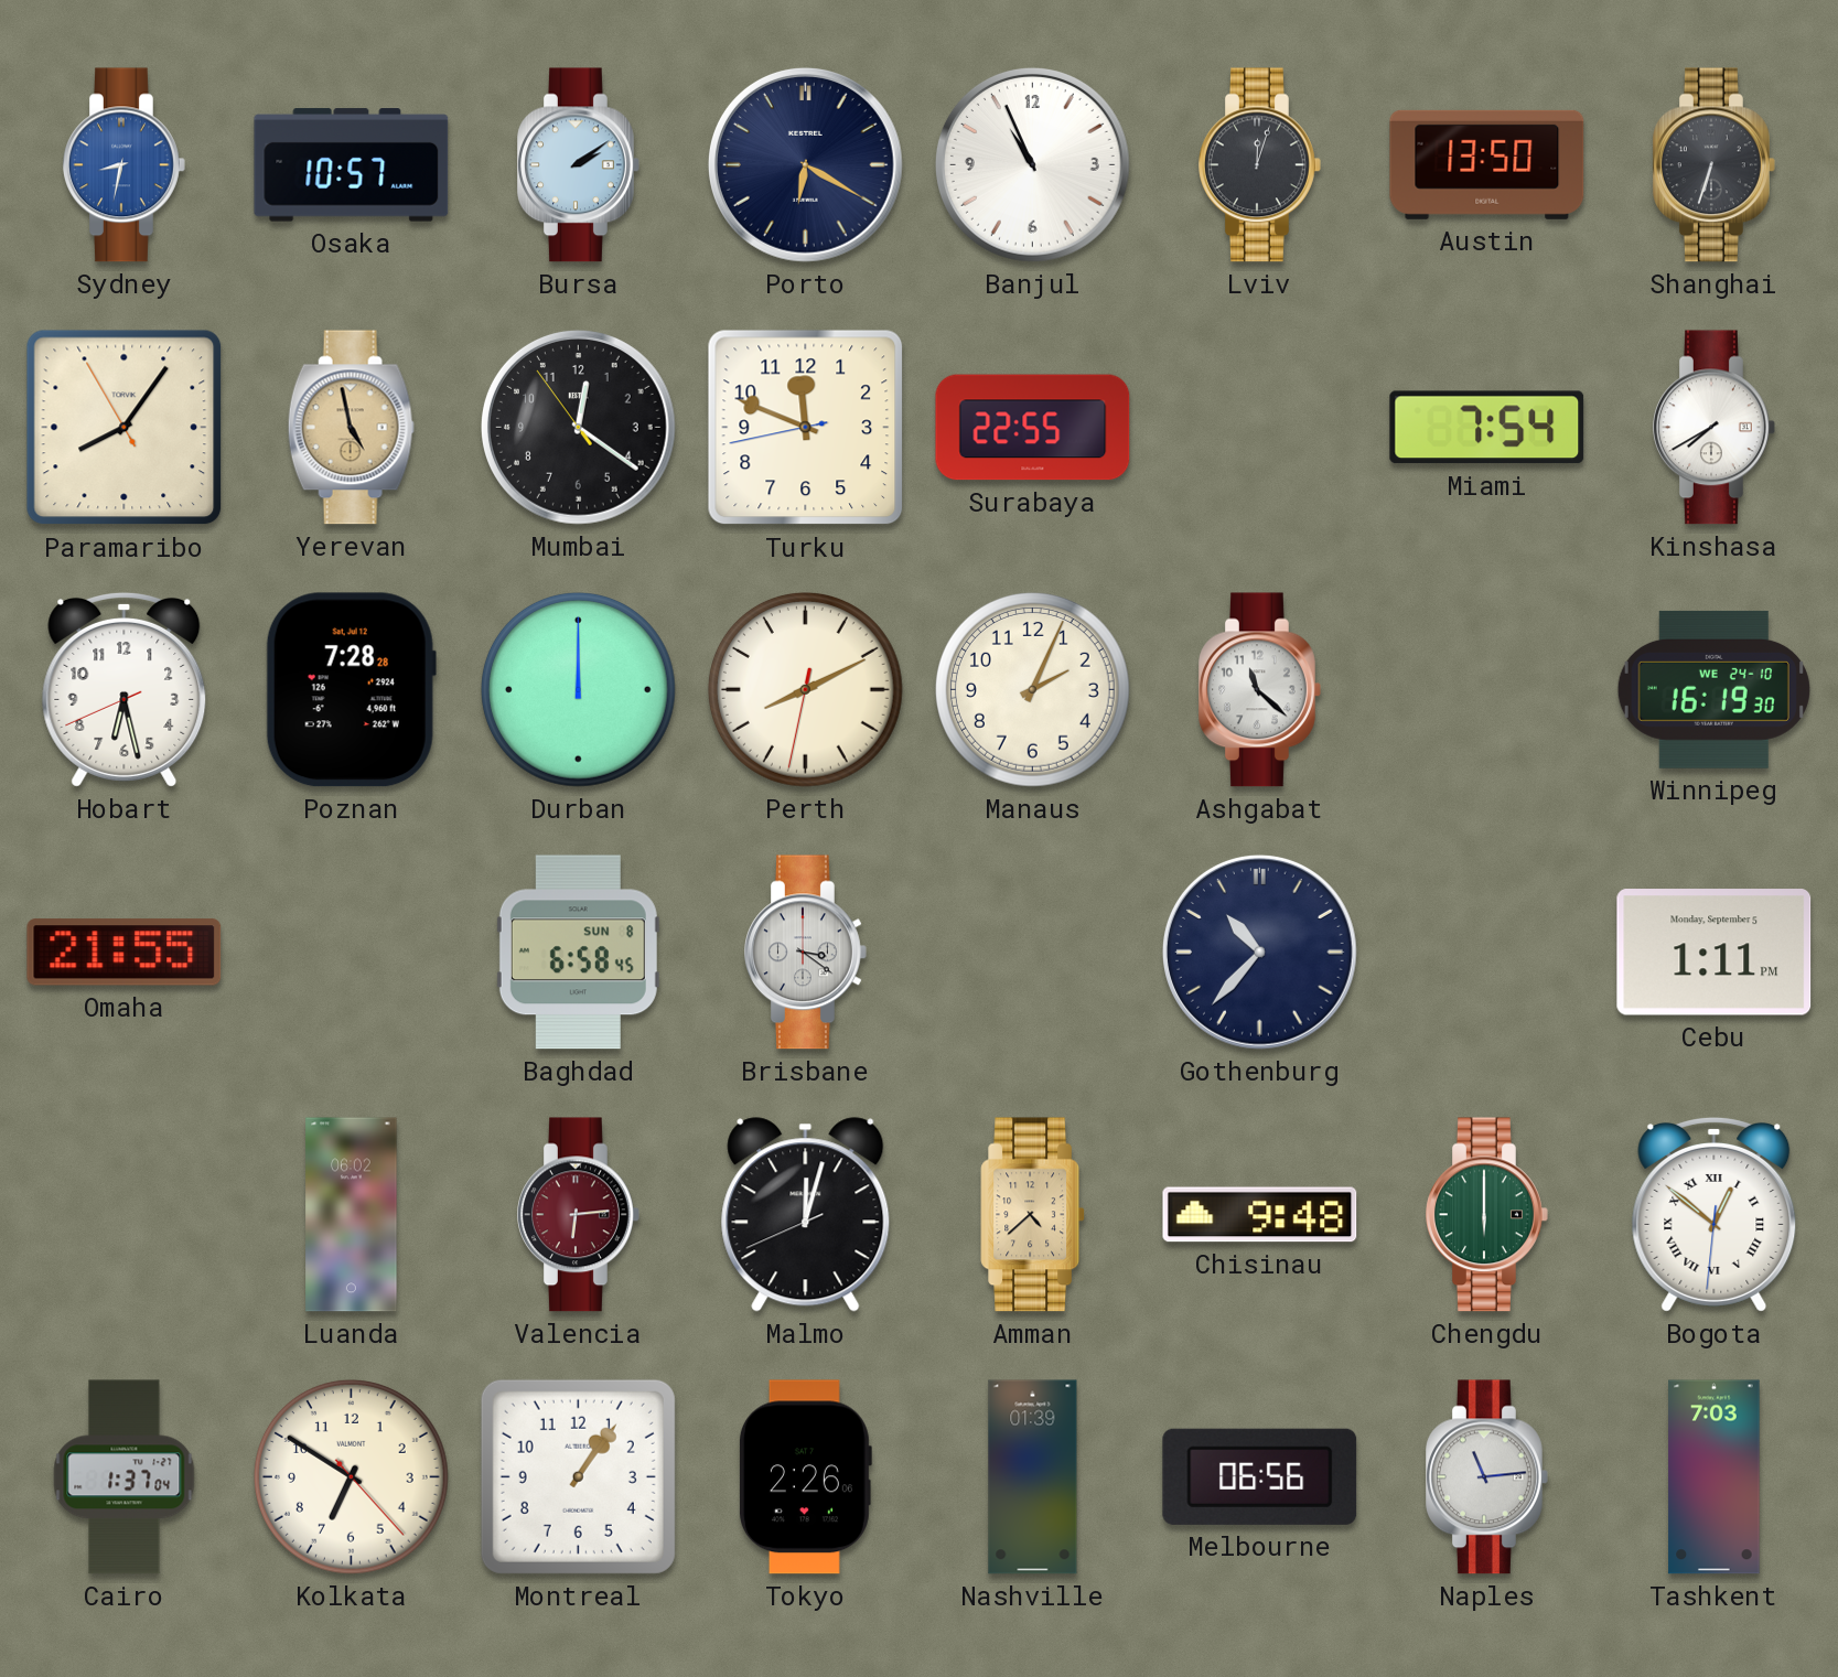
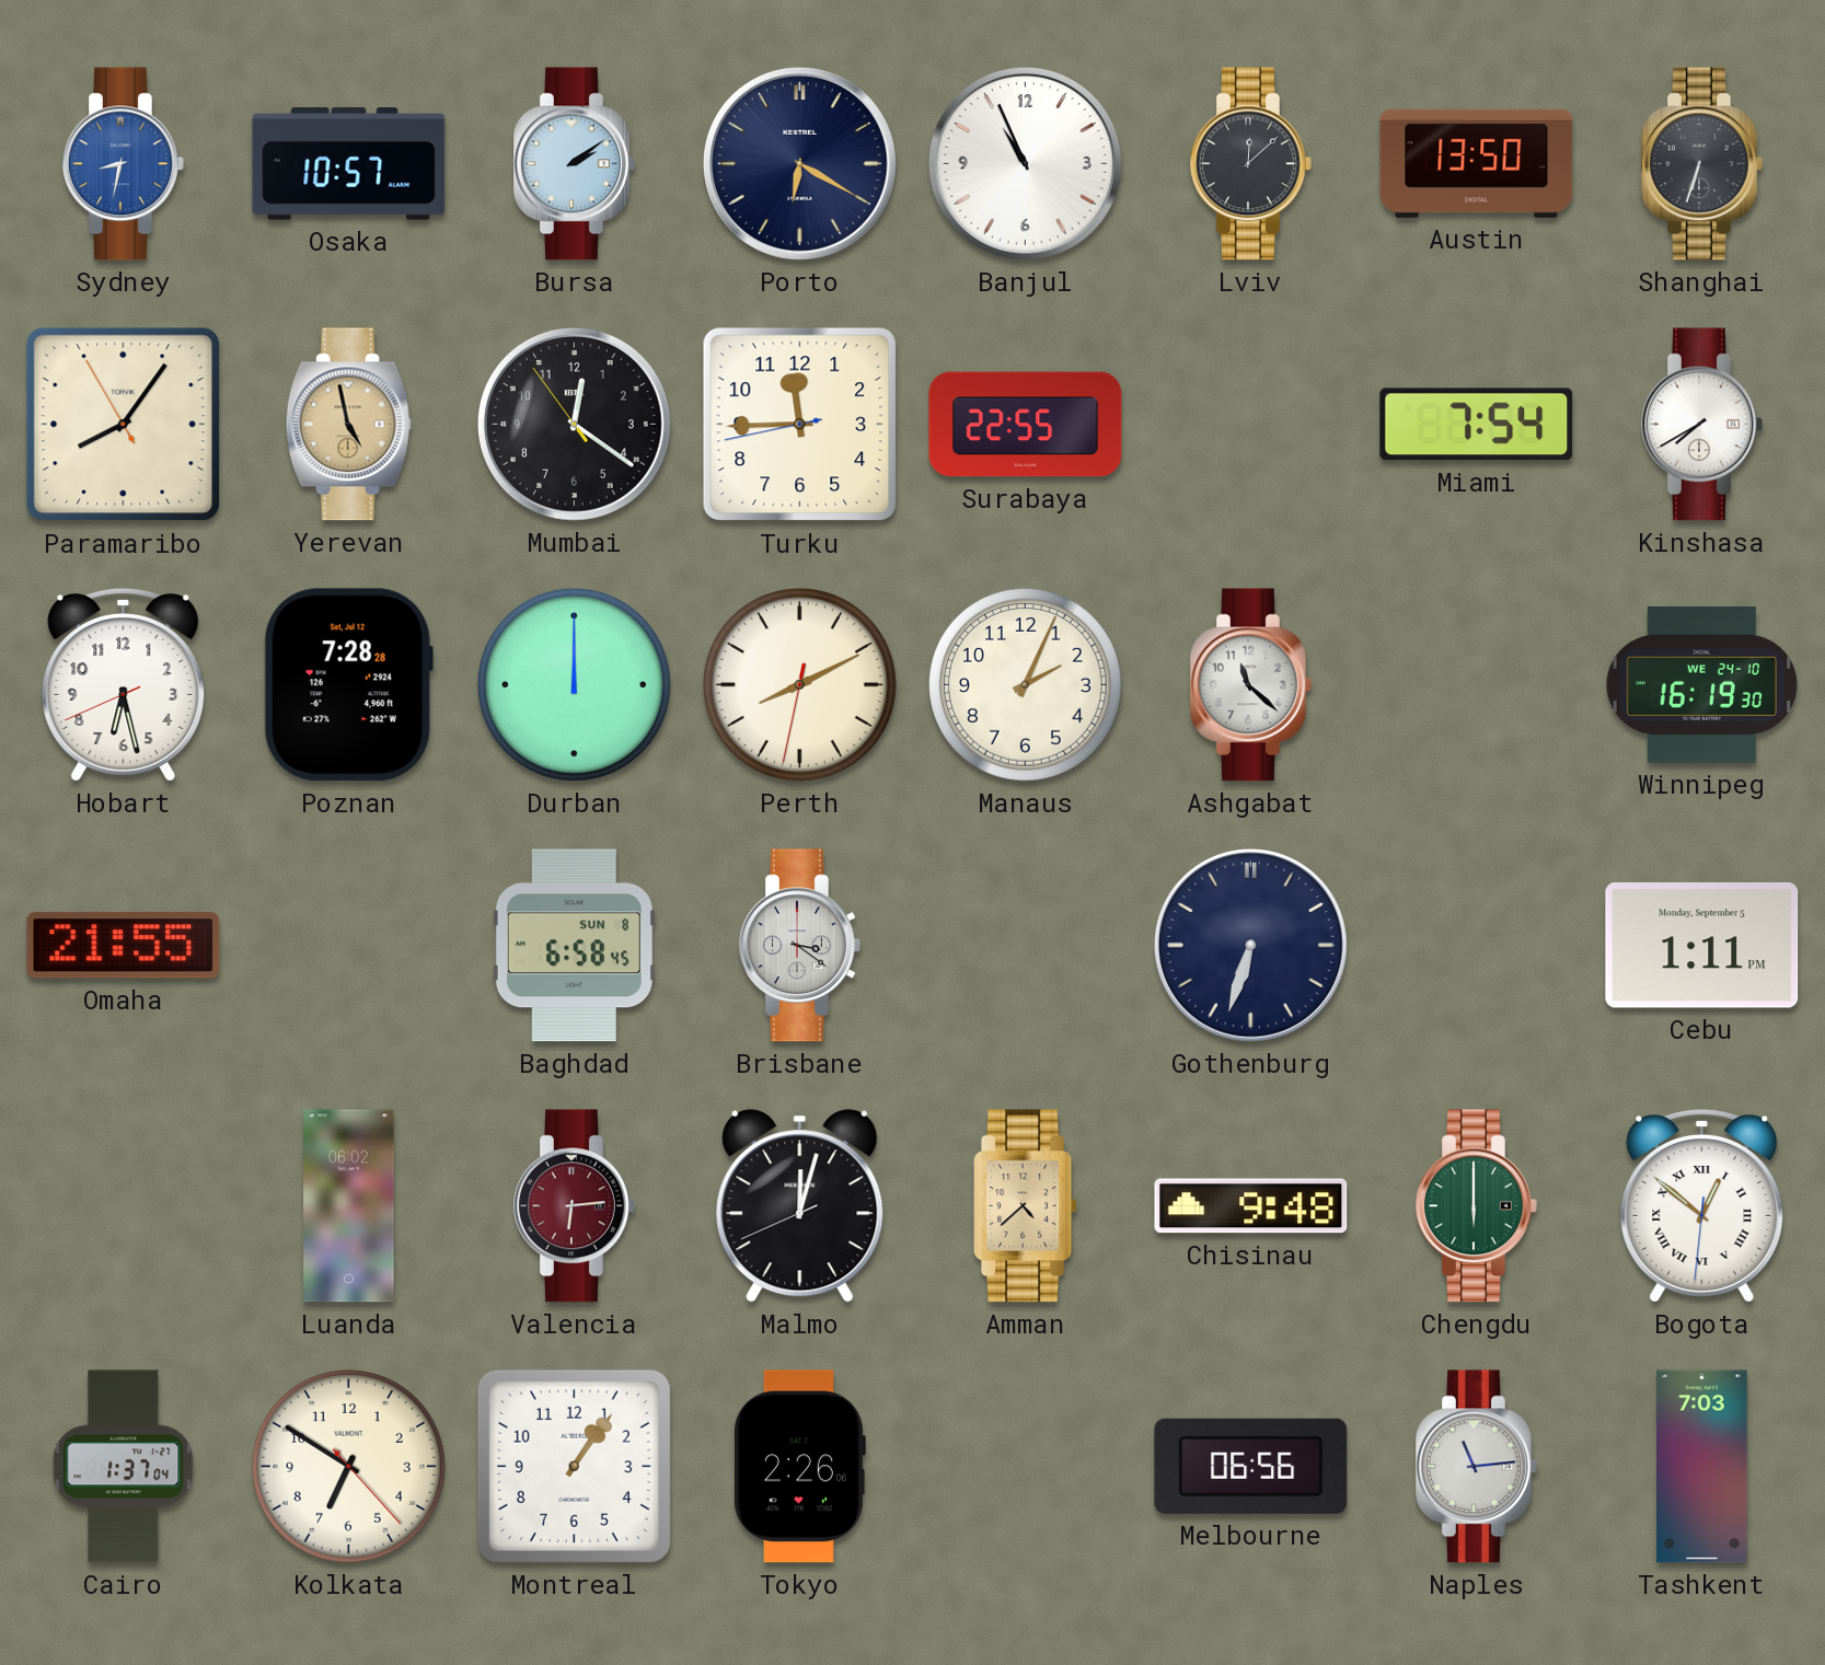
Lviv: 12:03 -> 12:08 (1251, 164)
Turku: 11:48 -> 11:44 (800, 425)
Gothenburg: 10:37 -> 6:33 (1251, 946)
Nashville: 01:39 -> none (1033, 1477)
